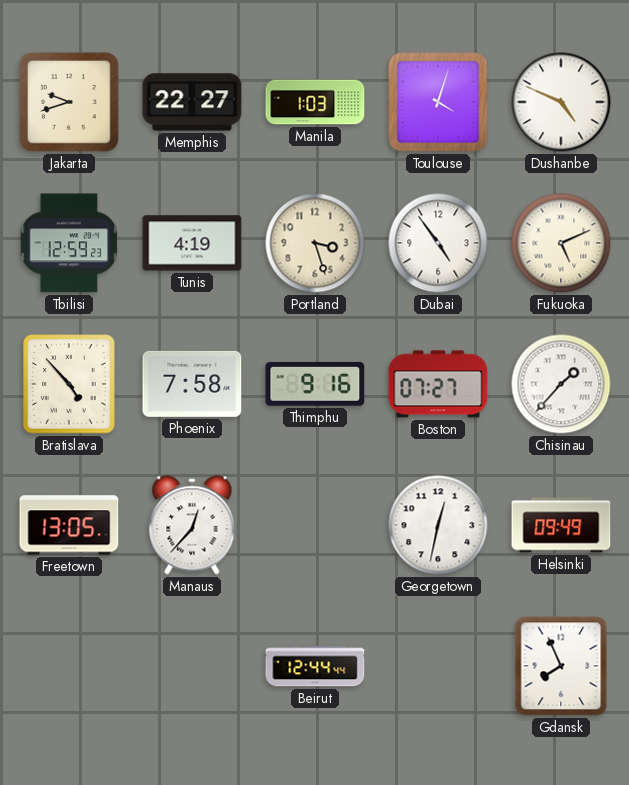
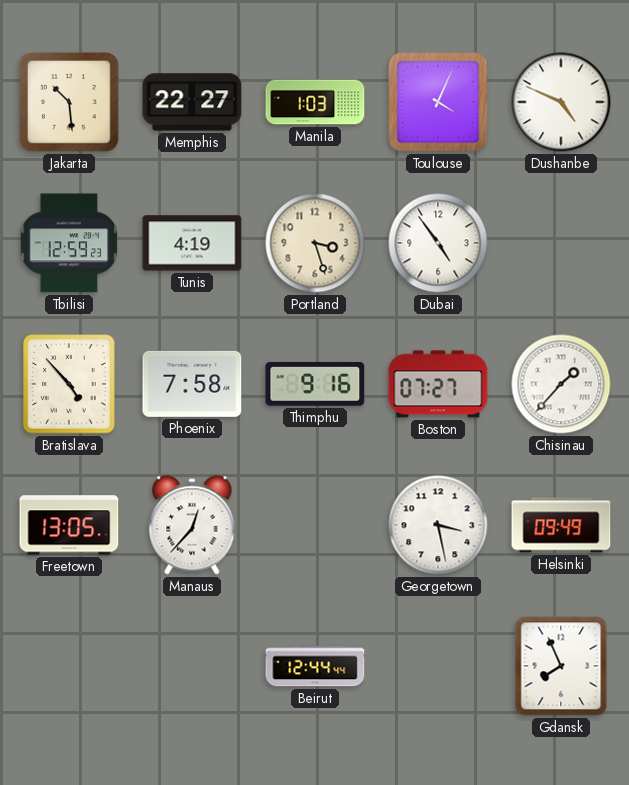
Jakarta: 9:42 -> 10:29 (69, 102)
Toulouse: 4:03 -> 4:04 (438, 102)
Fukuoka: 5:11 -> none (561, 243)
Georgetown: 12:32 -> 3:28 (438, 525)
